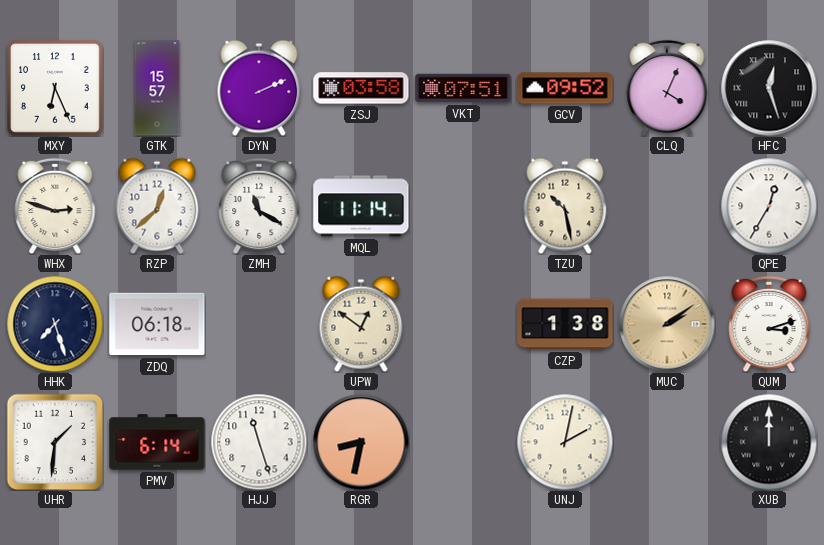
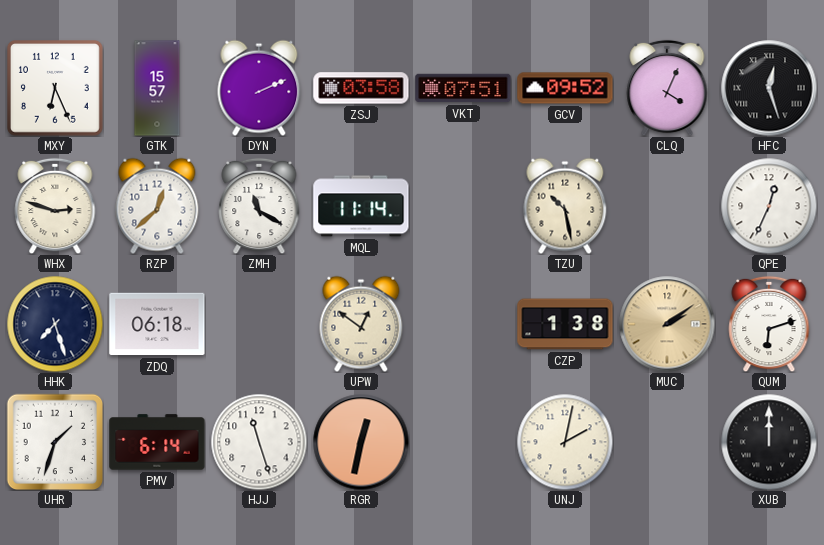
QPE: 12:35 -> 12:34 (769, 206)
QUM: 3:12 -> 6:12 (769, 324)
UHR: 1:31 -> 1:33 (55, 442)
RGR: 8:32 -> 12:32 (361, 442)
